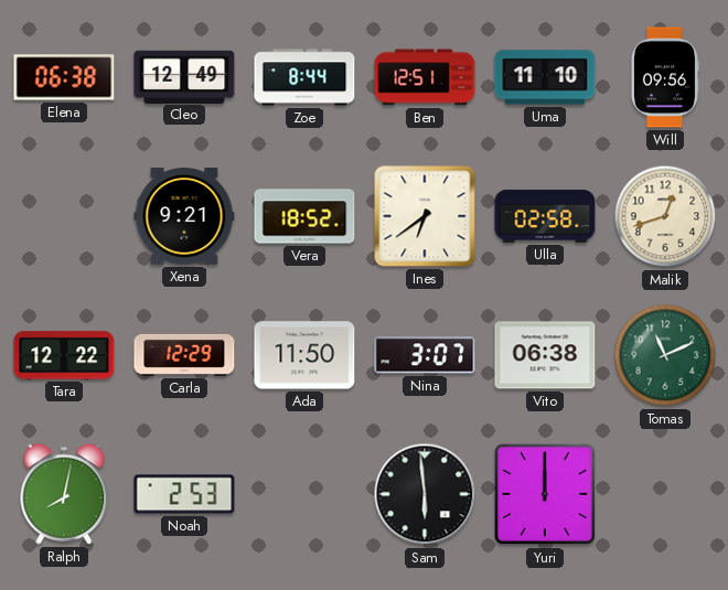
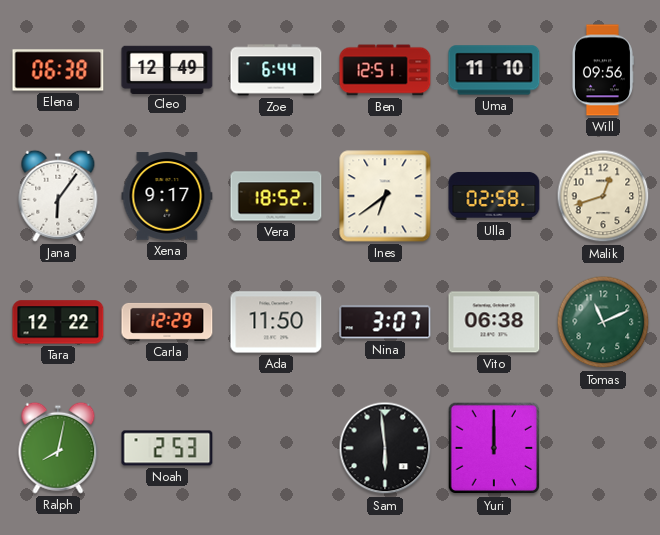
Zoe: 8:44 -> 6:44 (276, 70)
Jana: none -> 6:06 (58, 196)
Xena: 9:21 -> 9:17 (167, 196)
